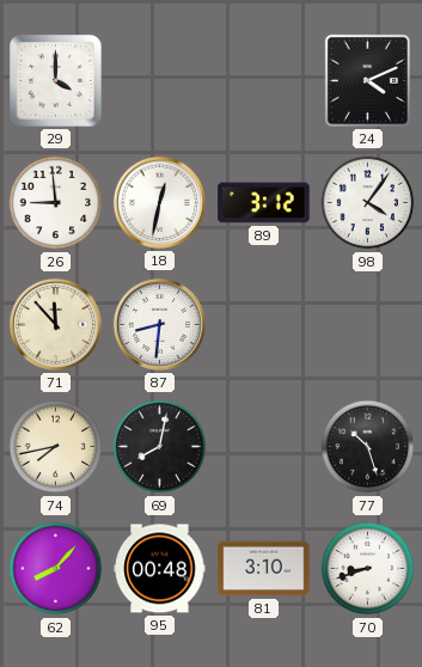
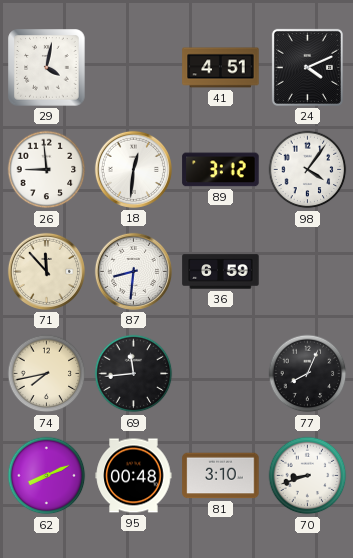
29: 4:00 -> 4:02 (47, 68)
41: none -> 4:51 (221, 68)
18: 12:32 -> 12:31 (133, 169)
36: none -> 6:59 (221, 272)
69: 8:02 -> 11:44 (134, 374)
77: 10:27 -> 8:04 (308, 374)
62: 8:07 -> 8:11 (47, 476)
